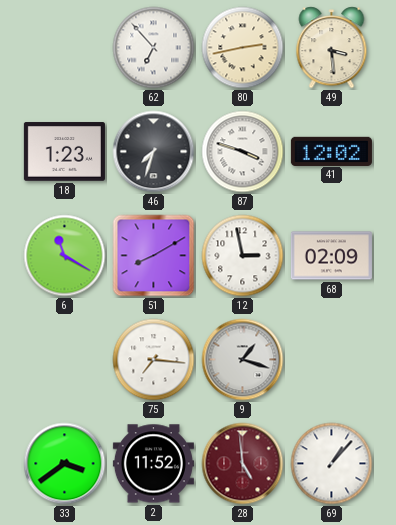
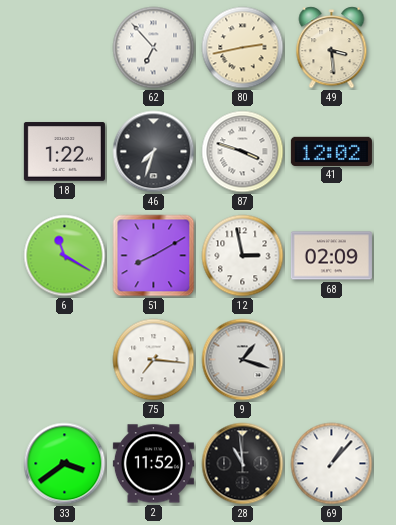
18: 1:23 -> 1:22 (64, 152)
28: 4:59 -> 10:59 (243, 464)
28 dial: burgundy -> black (243, 464)
